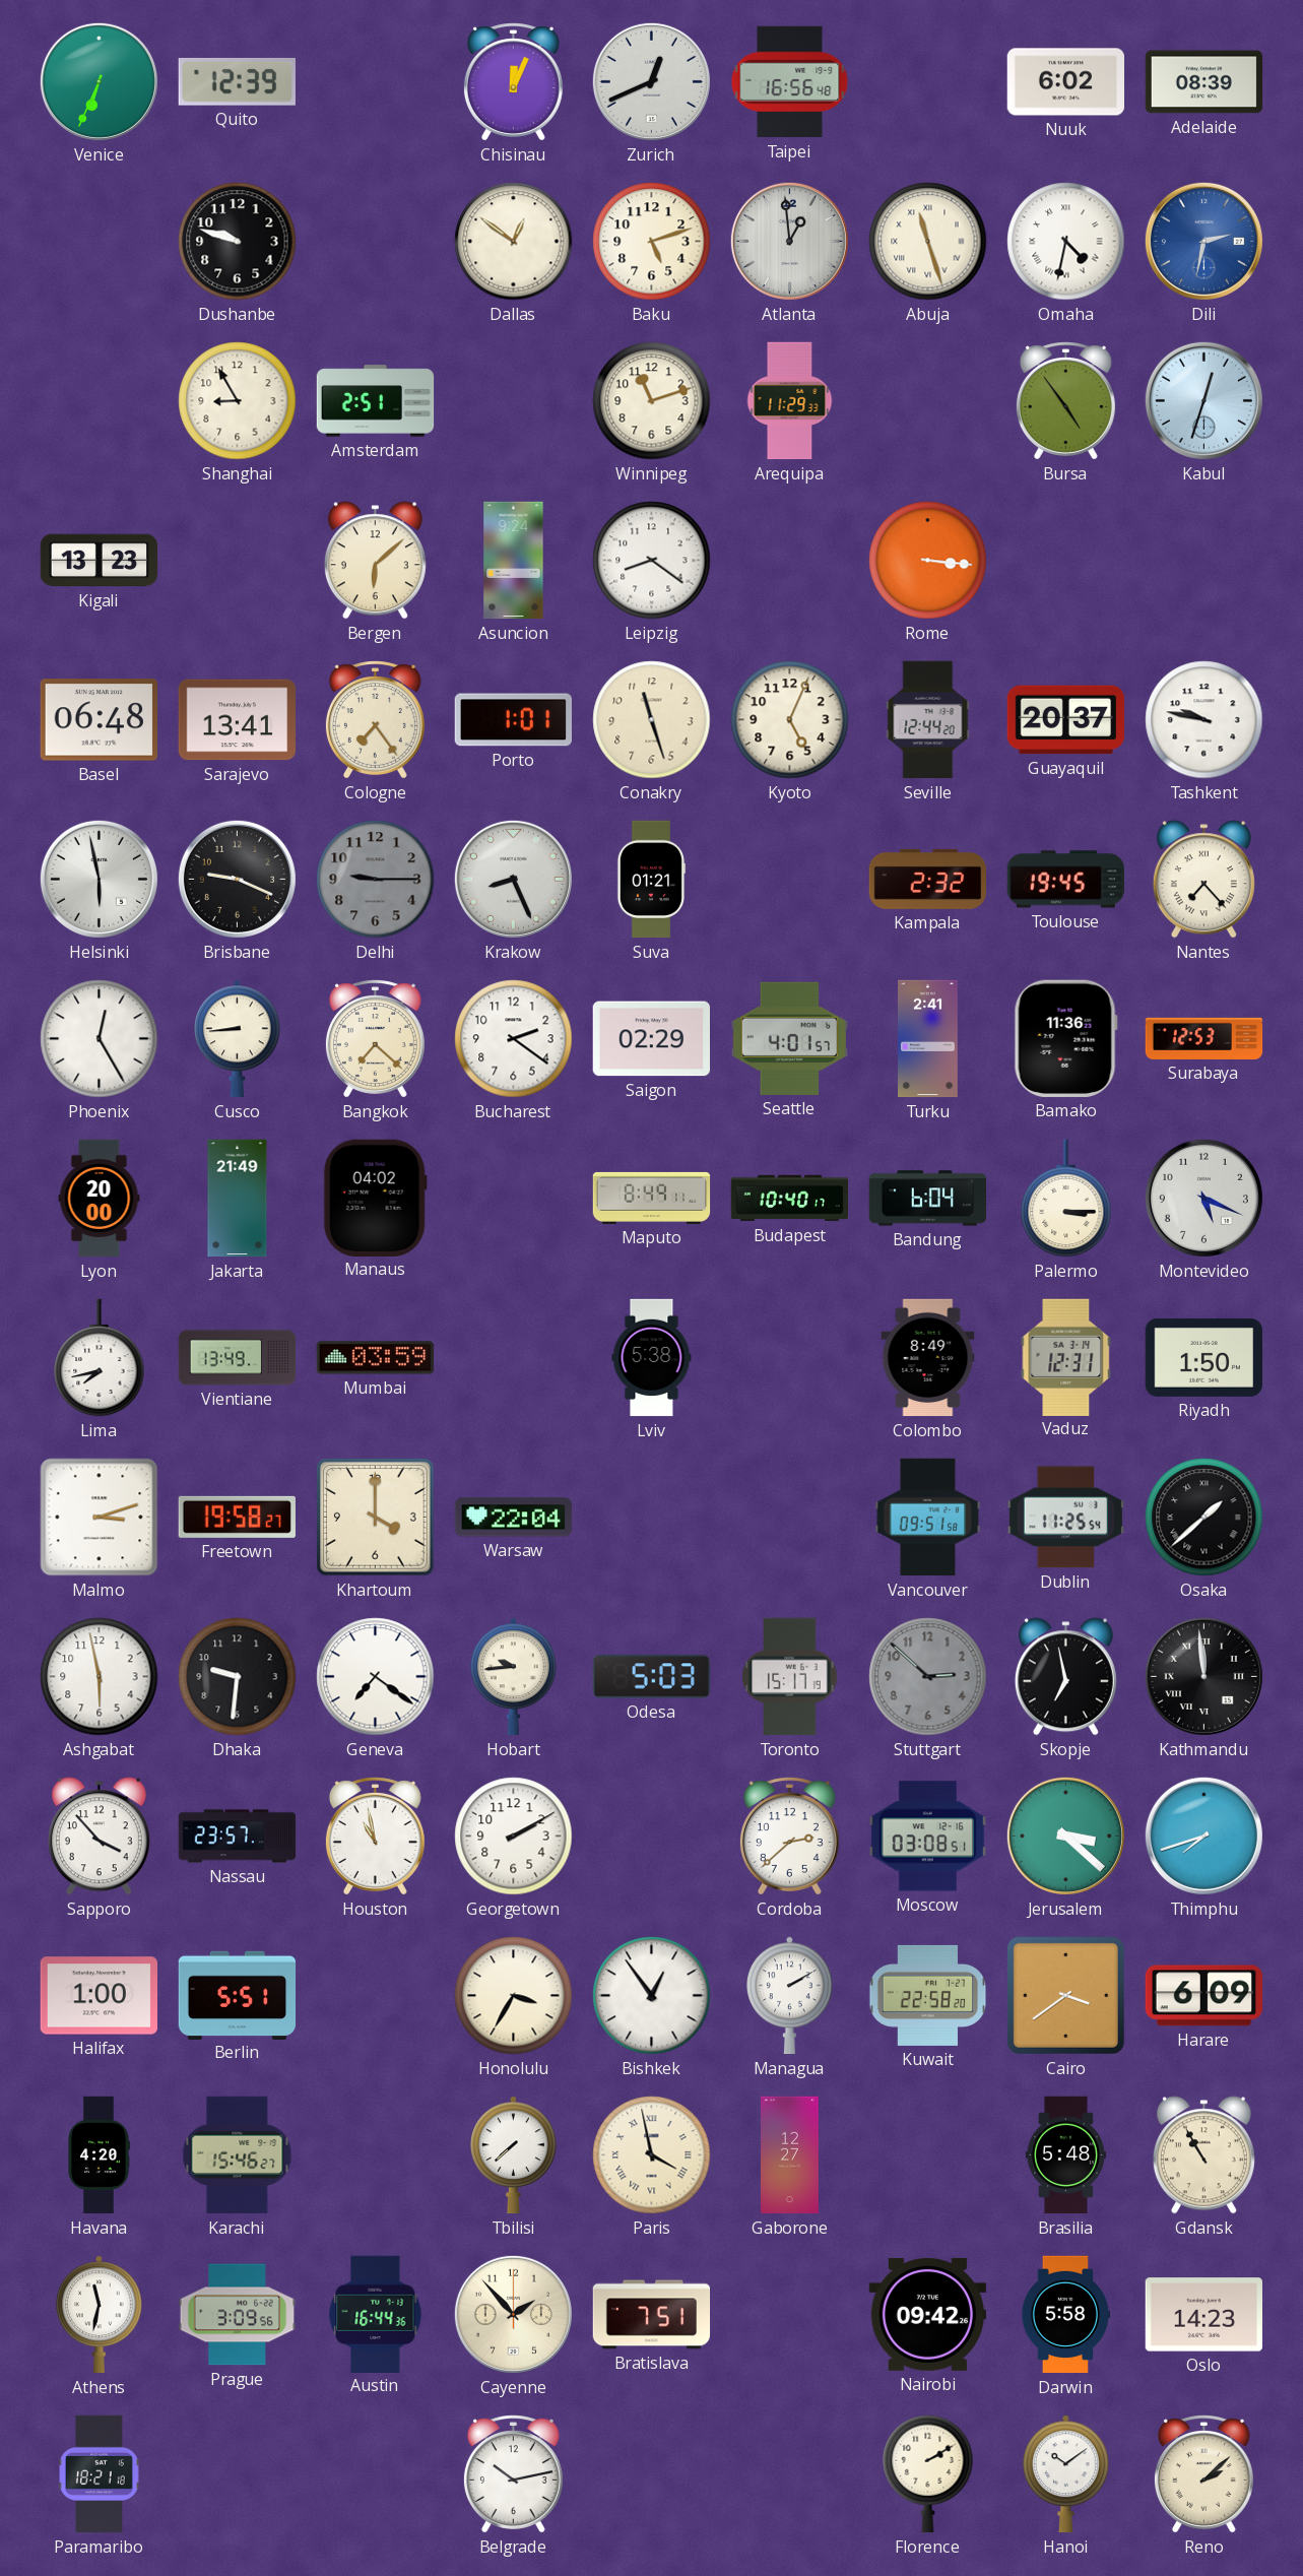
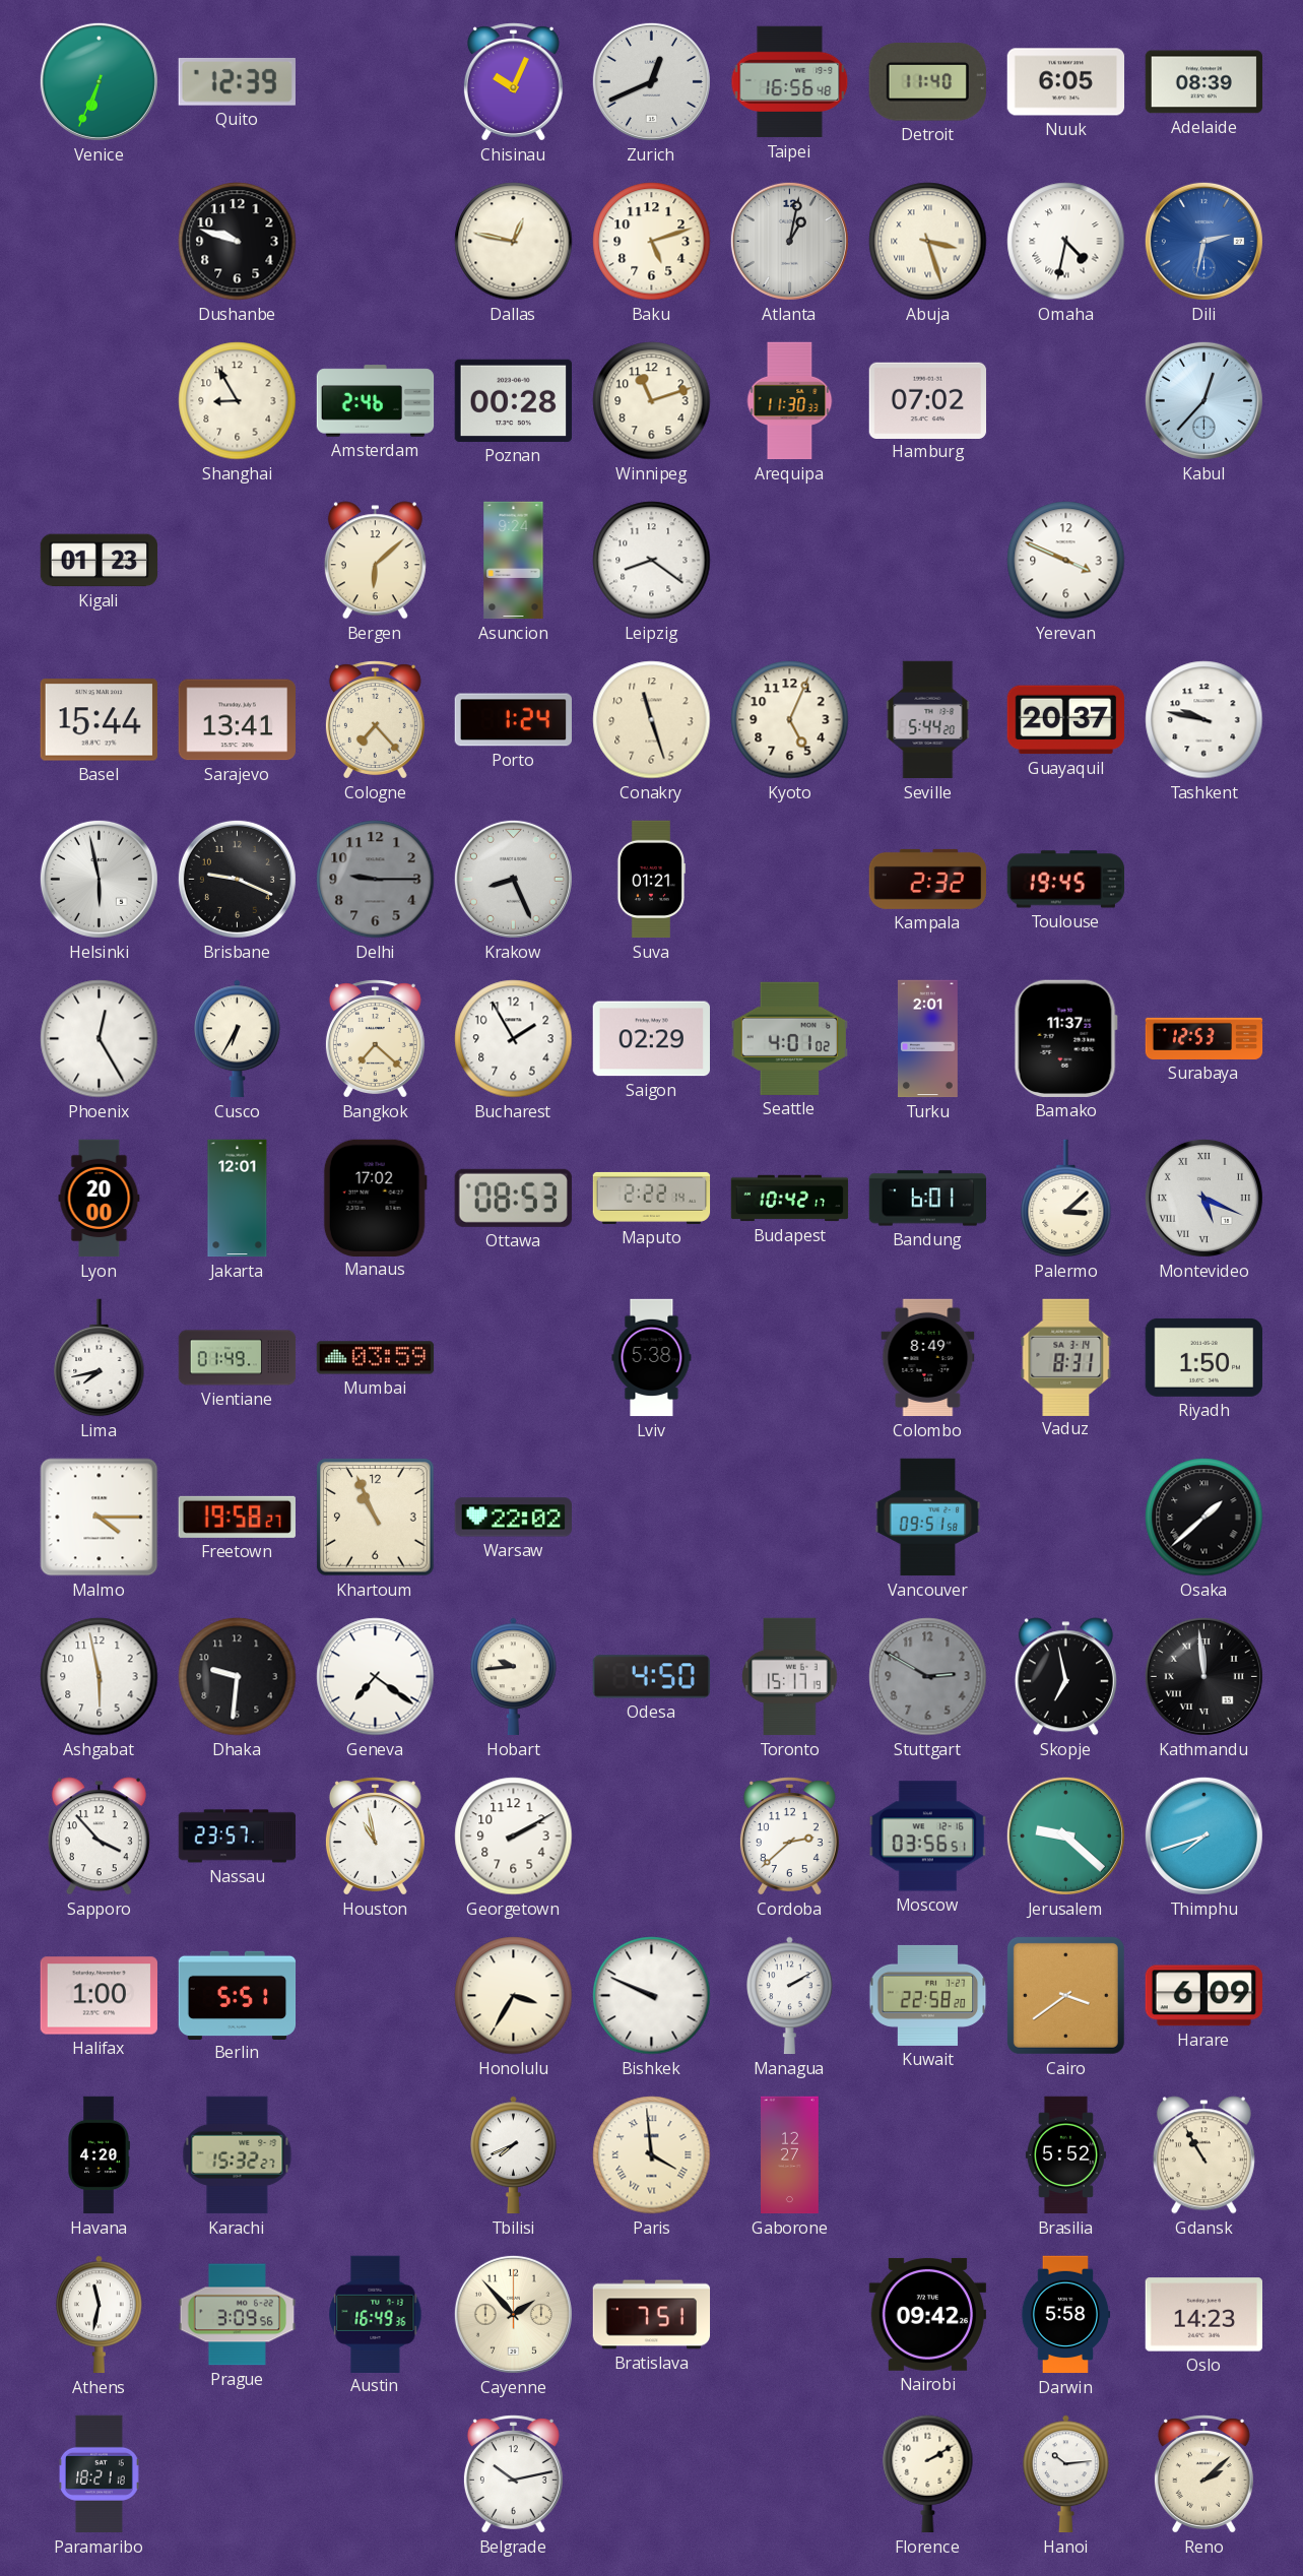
Chisinau: 12:04 -> 10:04 (513, 82)
Detroit: none -> 11:40 (927, 82)
Nuuk: 6:02 -> 6:05 (1066, 82)
Dallas: 12:51 -> 12:47 (514, 242)
Atlanta: 12:59 -> 1:02 (789, 241)
Abuja: 11:27 -> 3:27 (928, 242)
Amsterdam: 2:51 -> 2:46 (376, 401)
Poznan: none -> 00:28 (513, 400)
Arequipa: 11:29 -> 11:30 (790, 401)
Hamburg: none -> 07:02 (928, 400)
Bursa: 4:54 -> none (1065, 401)
Kabul: 12:33 -> 12:37 (1203, 400)
Kigali: 13:23 -> 01:23 (100, 561)
Rome: 3:16 -> none (928, 561)
Yerevan: none -> 3:49 (1066, 561)
Basel: 06:48 -> 15:44 (99, 720)
Cologne: 7:24 -> 7:23 (375, 720)
Porto: 1:01 -> 1:24 (513, 720)
Seville: 12:44 -> 5:44 (928, 720)
Nantes: 7:23 -> none (1203, 880)
Cusco: 8:44 -> 6:35 (238, 1039)
Bucharest: 2:21 -> 1:55 (514, 1039)
Seattle: 4:01:57 -> 4:01:02 (789, 1038)
Turku: 2:41 -> 2:01 (928, 1039)
Bamako: 11:36 -> 11:37 (1065, 1038)
Jakarta: 21:49 -> 12:01 (238, 1199)
Manaus: 04:02 -> 17:02 (375, 1198)
Ottawa: none -> 08:53 (513, 1198)
Maputo: 8:49 -> 2:22 (652, 1198)
Budapest: 10:40 -> 10:42 (790, 1199)
Bandung: 6:04 -> 6:01 (928, 1199)
Palermo: 3:15 -> 3:08 (1066, 1199)
Montevideo numerals: Arabic -> Roman (1203, 1198)
Vientiane: 13:49 -> 01:49 (238, 1358)
Vaduz: 12:31 -> 8:31 (1066, 1357)
Malmo: 3:12 -> 4:15 (100, 1518)
Khartoum: 4:00 -> 10:56 (376, 1518)
Warsaw: 22:04 -> 22:02 (513, 1518)
Dublin: 11:25 -> none (1065, 1518)
Odesa: 5:03 -> 4:50 (652, 1677)
Stuttgart: 2:52 -> 2:50 (928, 1677)
Moscow: 03:08 -> 03:56 (927, 1837)
Jerusalem: 3:22 -> 9:22 (1065, 1836)
Bishkek: 12:54 -> 9:49 (652, 1996)
Karachi: 15:46 -> 15:32 (238, 2155)
Tbilisi: 7:38 -> 7:41 (514, 2155)
Paris: 3:58 -> 3:59 (652, 2155)
Brasilia: 5:48 -> 5:52 (1065, 2155)
Austin: 16:44 -> 16:49 (376, 2314)
Hanoi: 10:09 -> 10:14 (1066, 2474)
